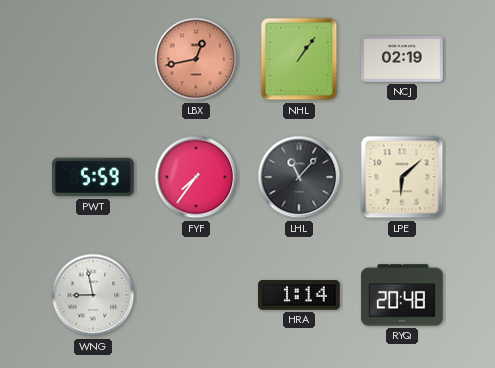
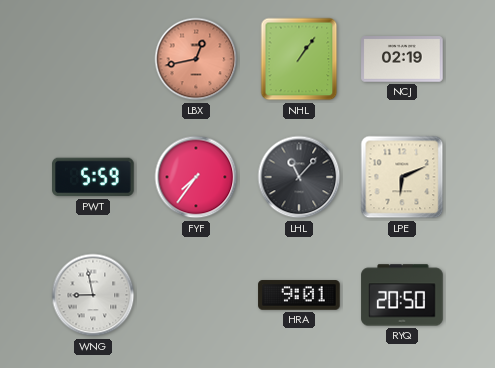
LPE: 6:08 -> 6:11 (402, 177)
HRA: 1:14 -> 9:01 (299, 295)
RYQ: 20:48 -> 20:50 (402, 295)
